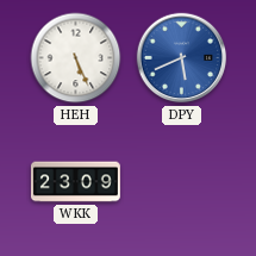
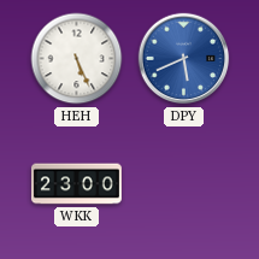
WKK: 23:09 -> 23:00 (76, 184)
